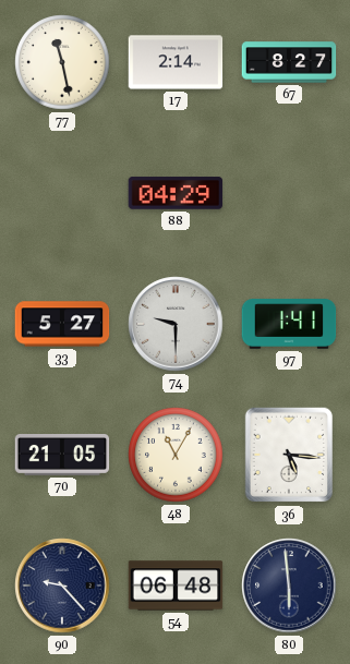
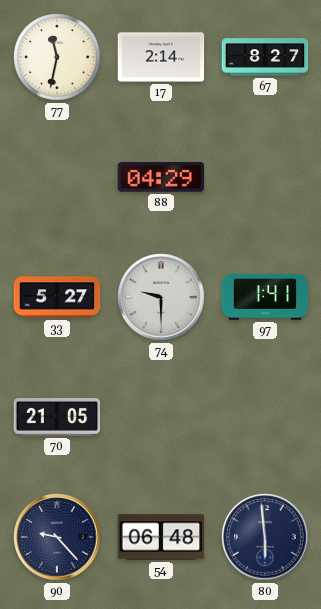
77: 11:28 -> 11:32 (57, 57)
48: 11:05 -> none (176, 455)
36: 5:16 -> none (289, 455)
